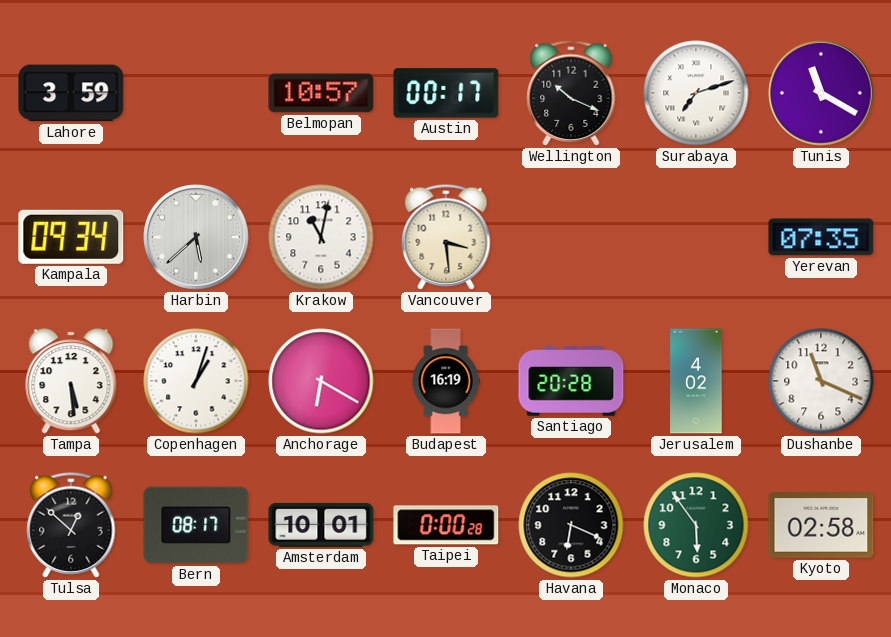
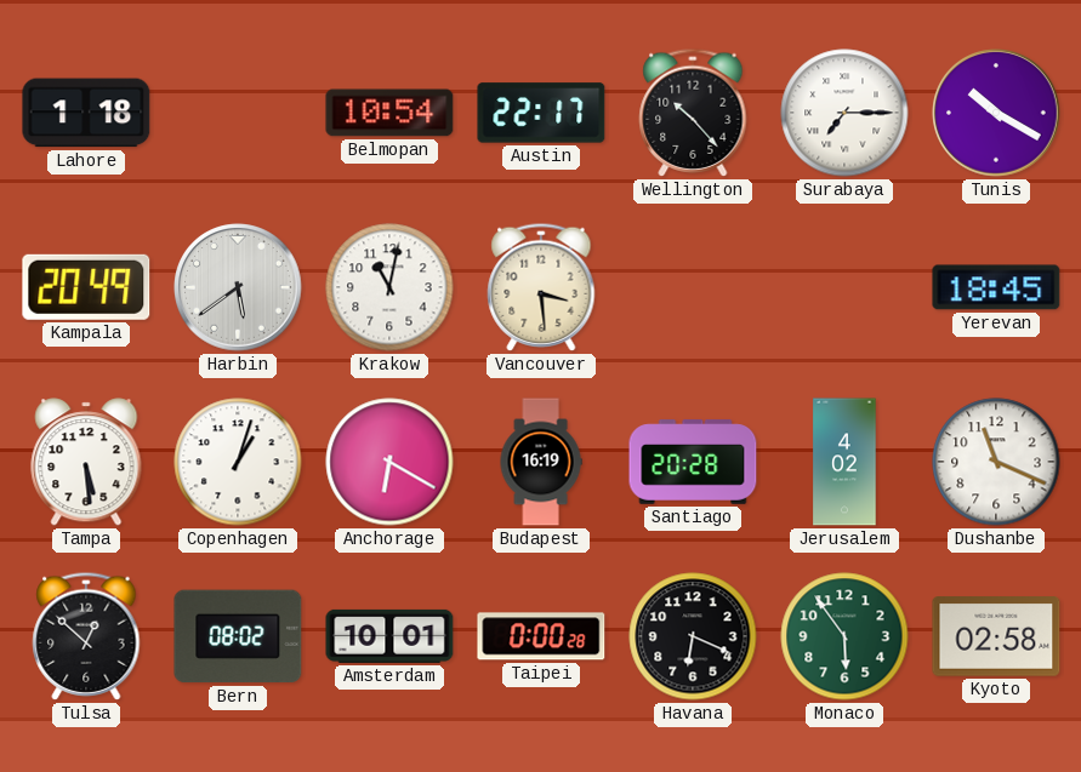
Lahore: 3:59 -> 1:18 (86, 113)
Belmopan: 10:57 -> 10:54 (389, 113)
Austin: 00:17 -> 22:17 (541, 113)
Wellington: 10:19 -> 10:23 (693, 113)
Surabaya: 7:12 -> 7:15 (844, 113)
Tunis: 11:20 -> 10:20 (996, 113)
Kampala: 09:34 -> 20:49 (86, 287)
Harbin: 5:38 -> 5:39 (238, 287)
Yerevan: 07:35 -> 18:45 (996, 287)
Bern: 08:17 -> 08:02 (238, 636)
